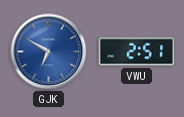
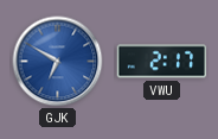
VWU: 2:51 -> 2:17 (162, 62)
